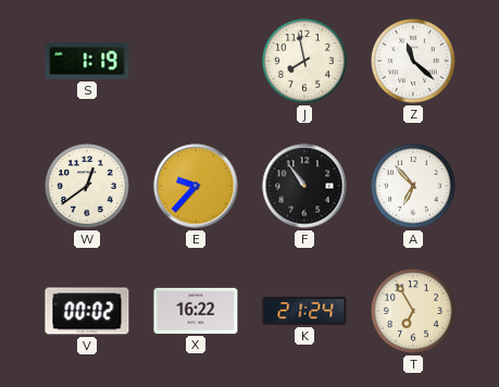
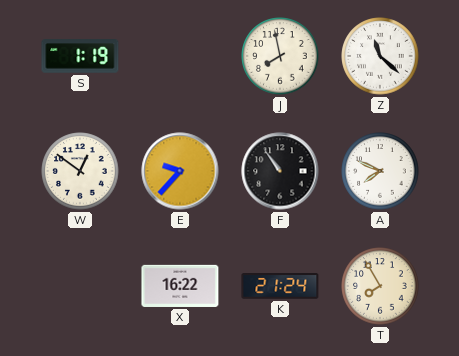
W: 12:39 -> 12:51 (80, 171)
A: 6:53 -> 7:49 (380, 171)
V: 00:02 -> none (87, 311)
T: 6:55 -> 7:55 (380, 286)
